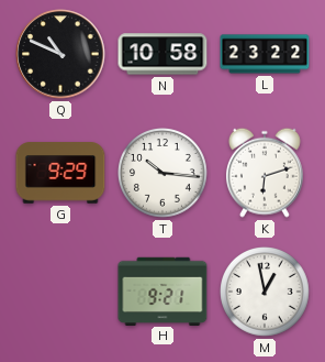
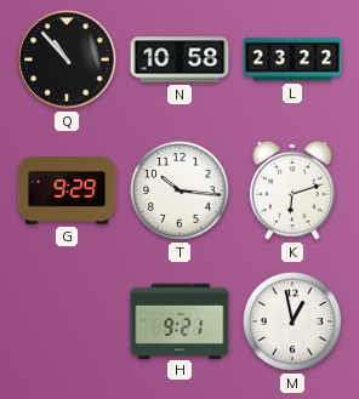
Q: 10:49 -> 10:53 (67, 59)
